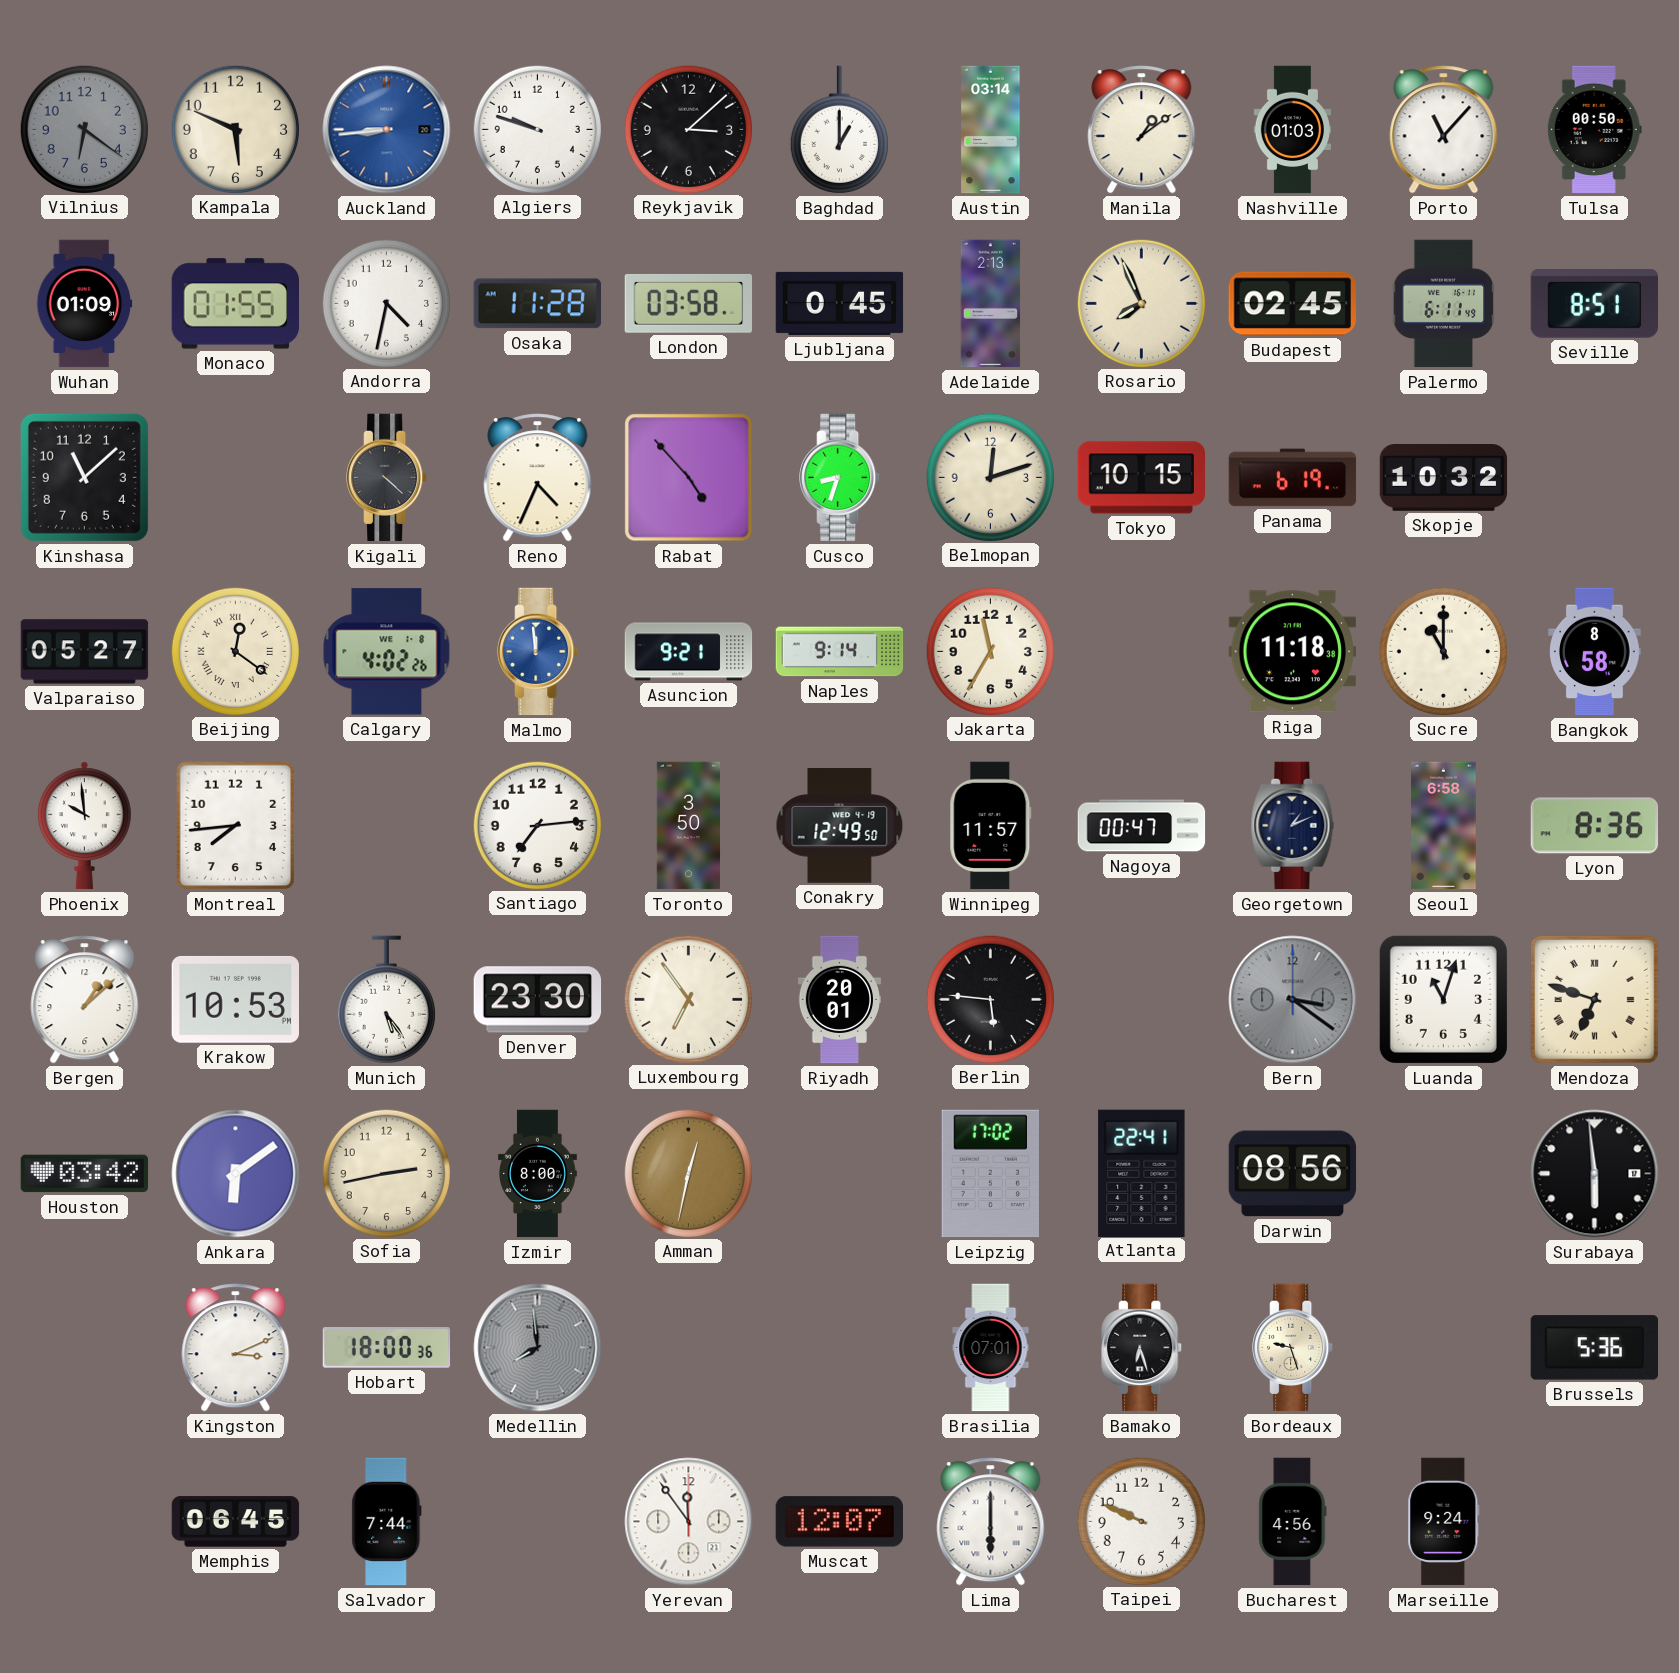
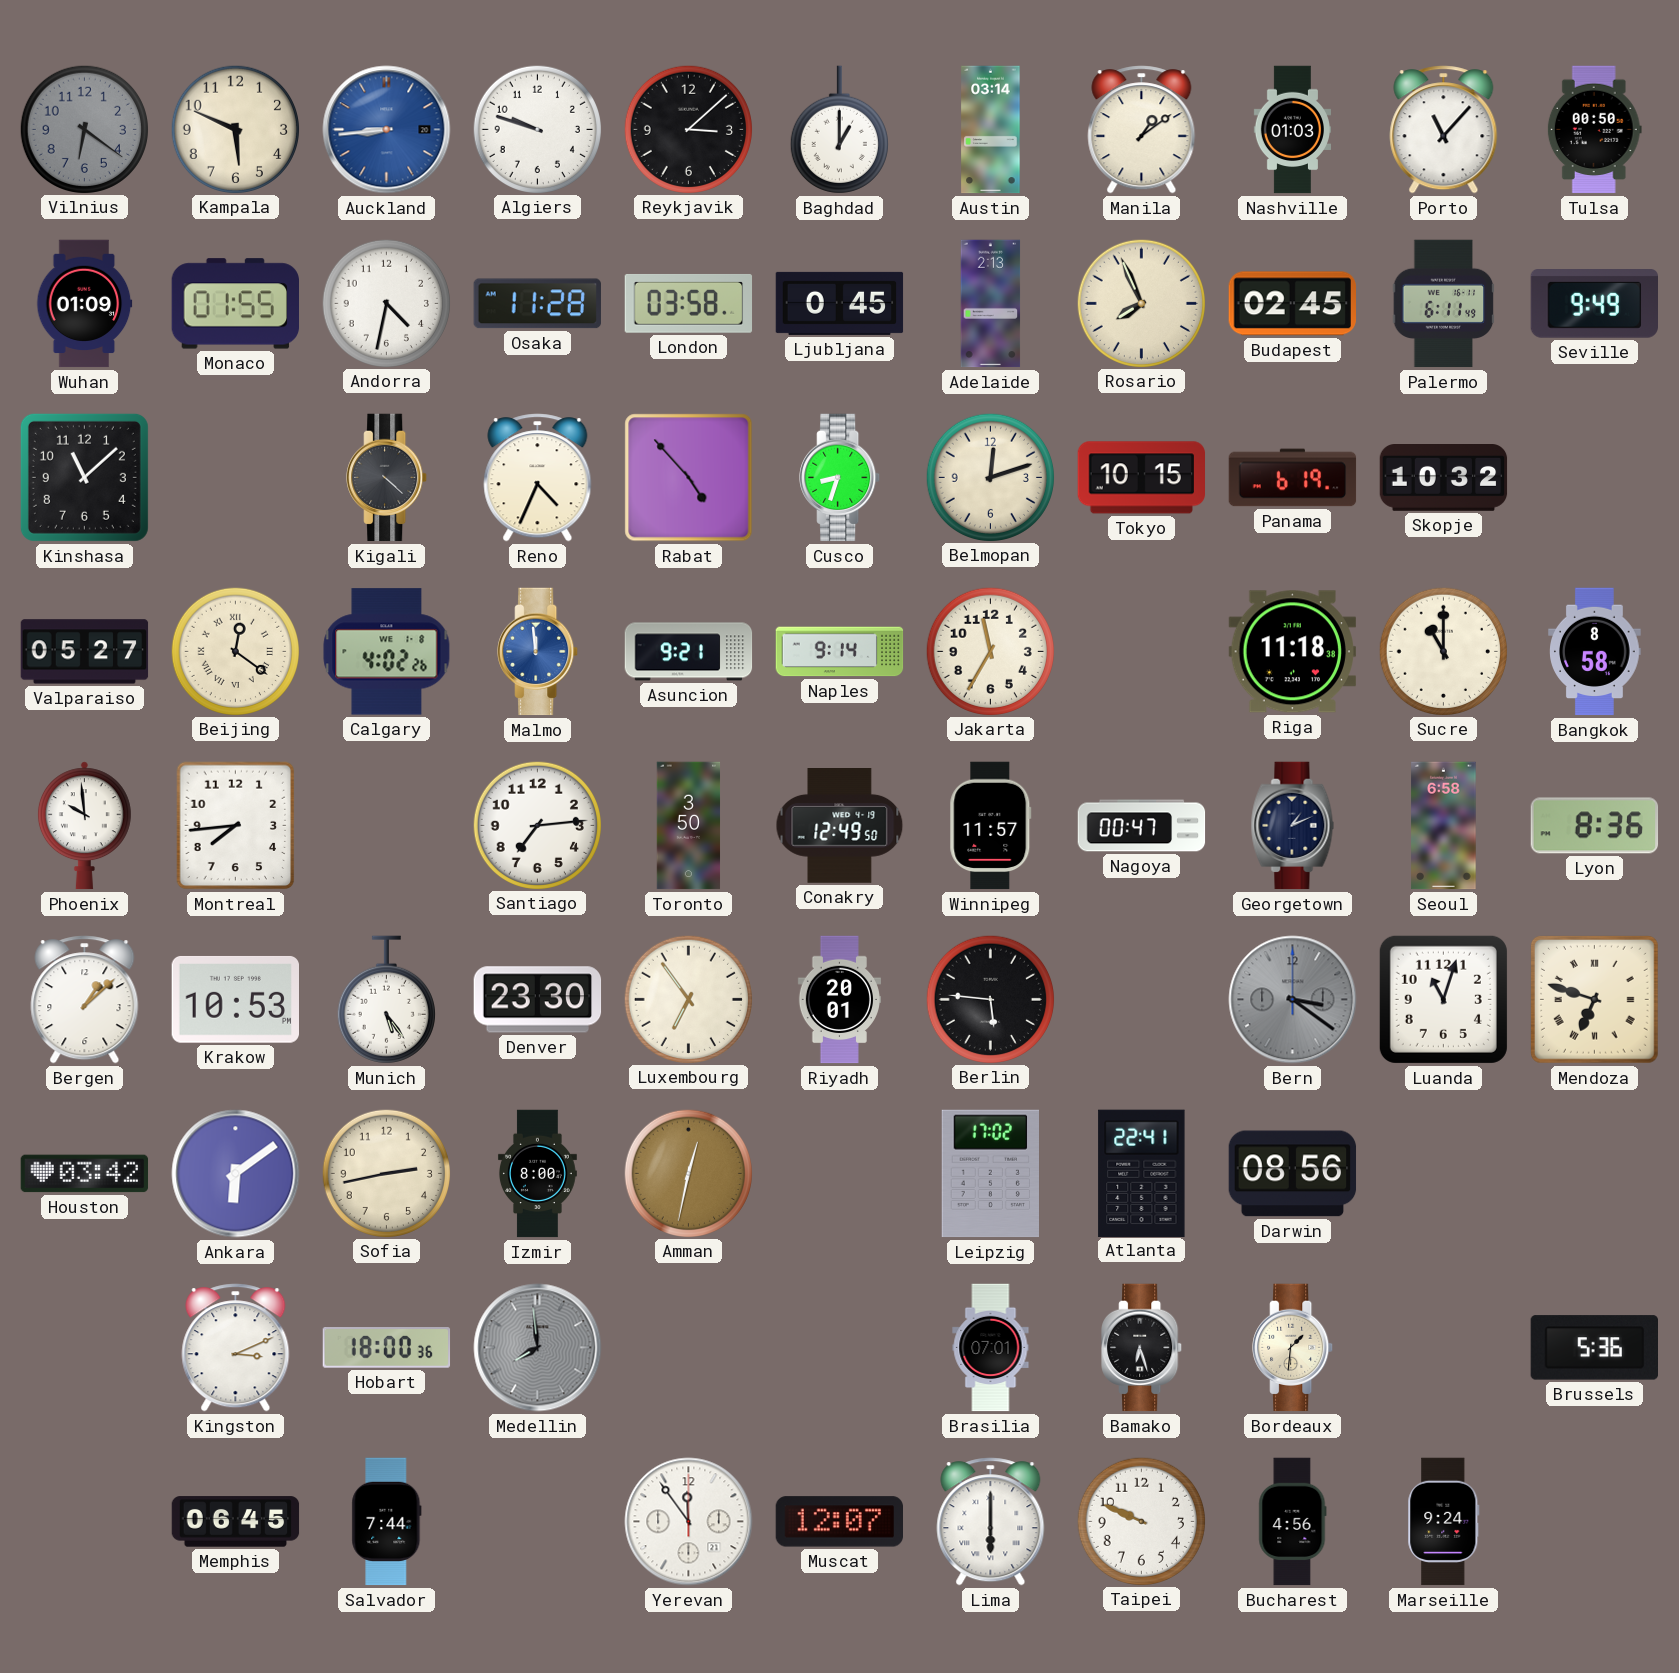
Seville: 8:51 -> 9:49 (1594, 304)
Surabaya: 5:59 -> none (1595, 1174)
Bordeaux: 9:27 -> 1:31 (1293, 1348)
